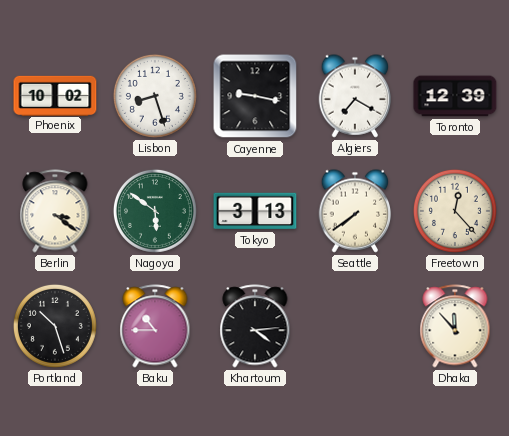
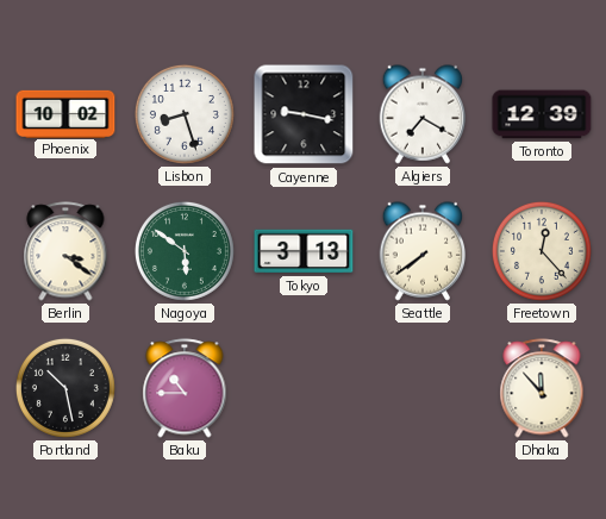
Portland: 10:27 -> 10:28 (65, 388)
Khartoum: 4:14 -> none (255, 326)
